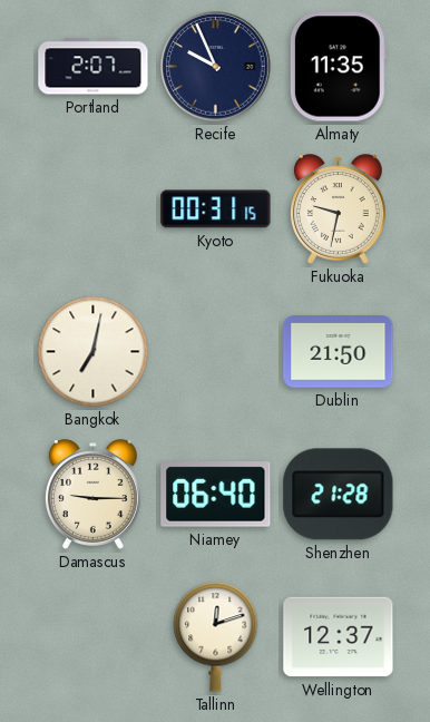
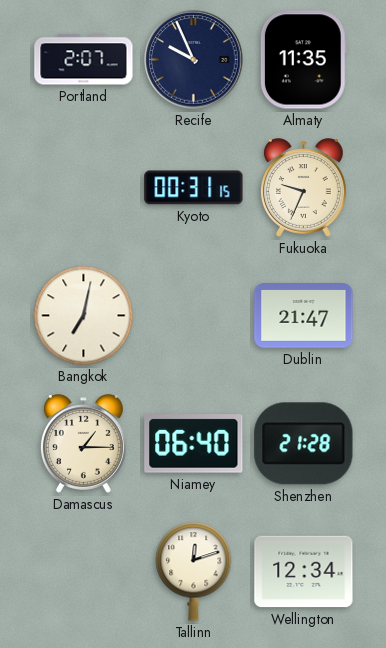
Fukuoka: 9:32 -> 9:34 (303, 188)
Dublin: 21:50 -> 21:47 (304, 316)
Damascus: 9:15 -> 1:15 (83, 444)
Wellington: 12:37 -> 12:34 (304, 572)
